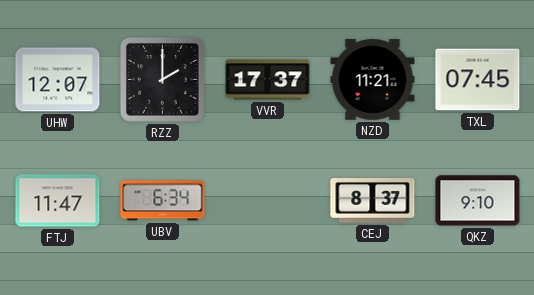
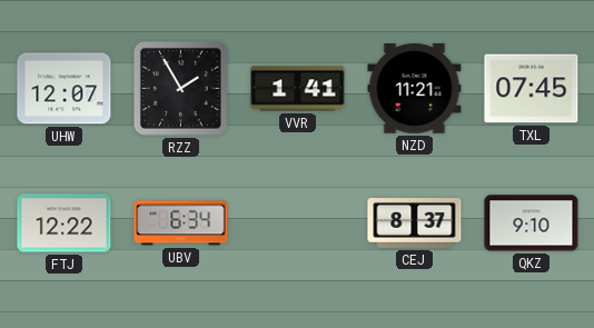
RZZ: 2:00 -> 1:55 (180, 88)
VVR: 17:37 -> 1:41 (298, 89)
FTJ: 11:47 -> 12:22 (65, 223)
